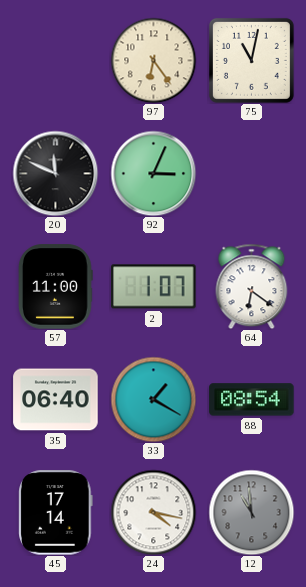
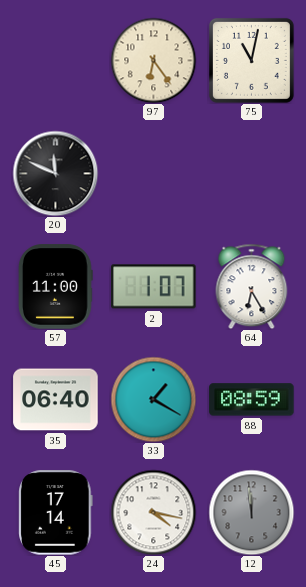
92: 3:04 -> none (153, 173)
64: 6:21 -> 6:25 (252, 286)
88: 08:54 -> 08:59 (252, 400)
12: 10:59 -> 11:59 (251, 512)
